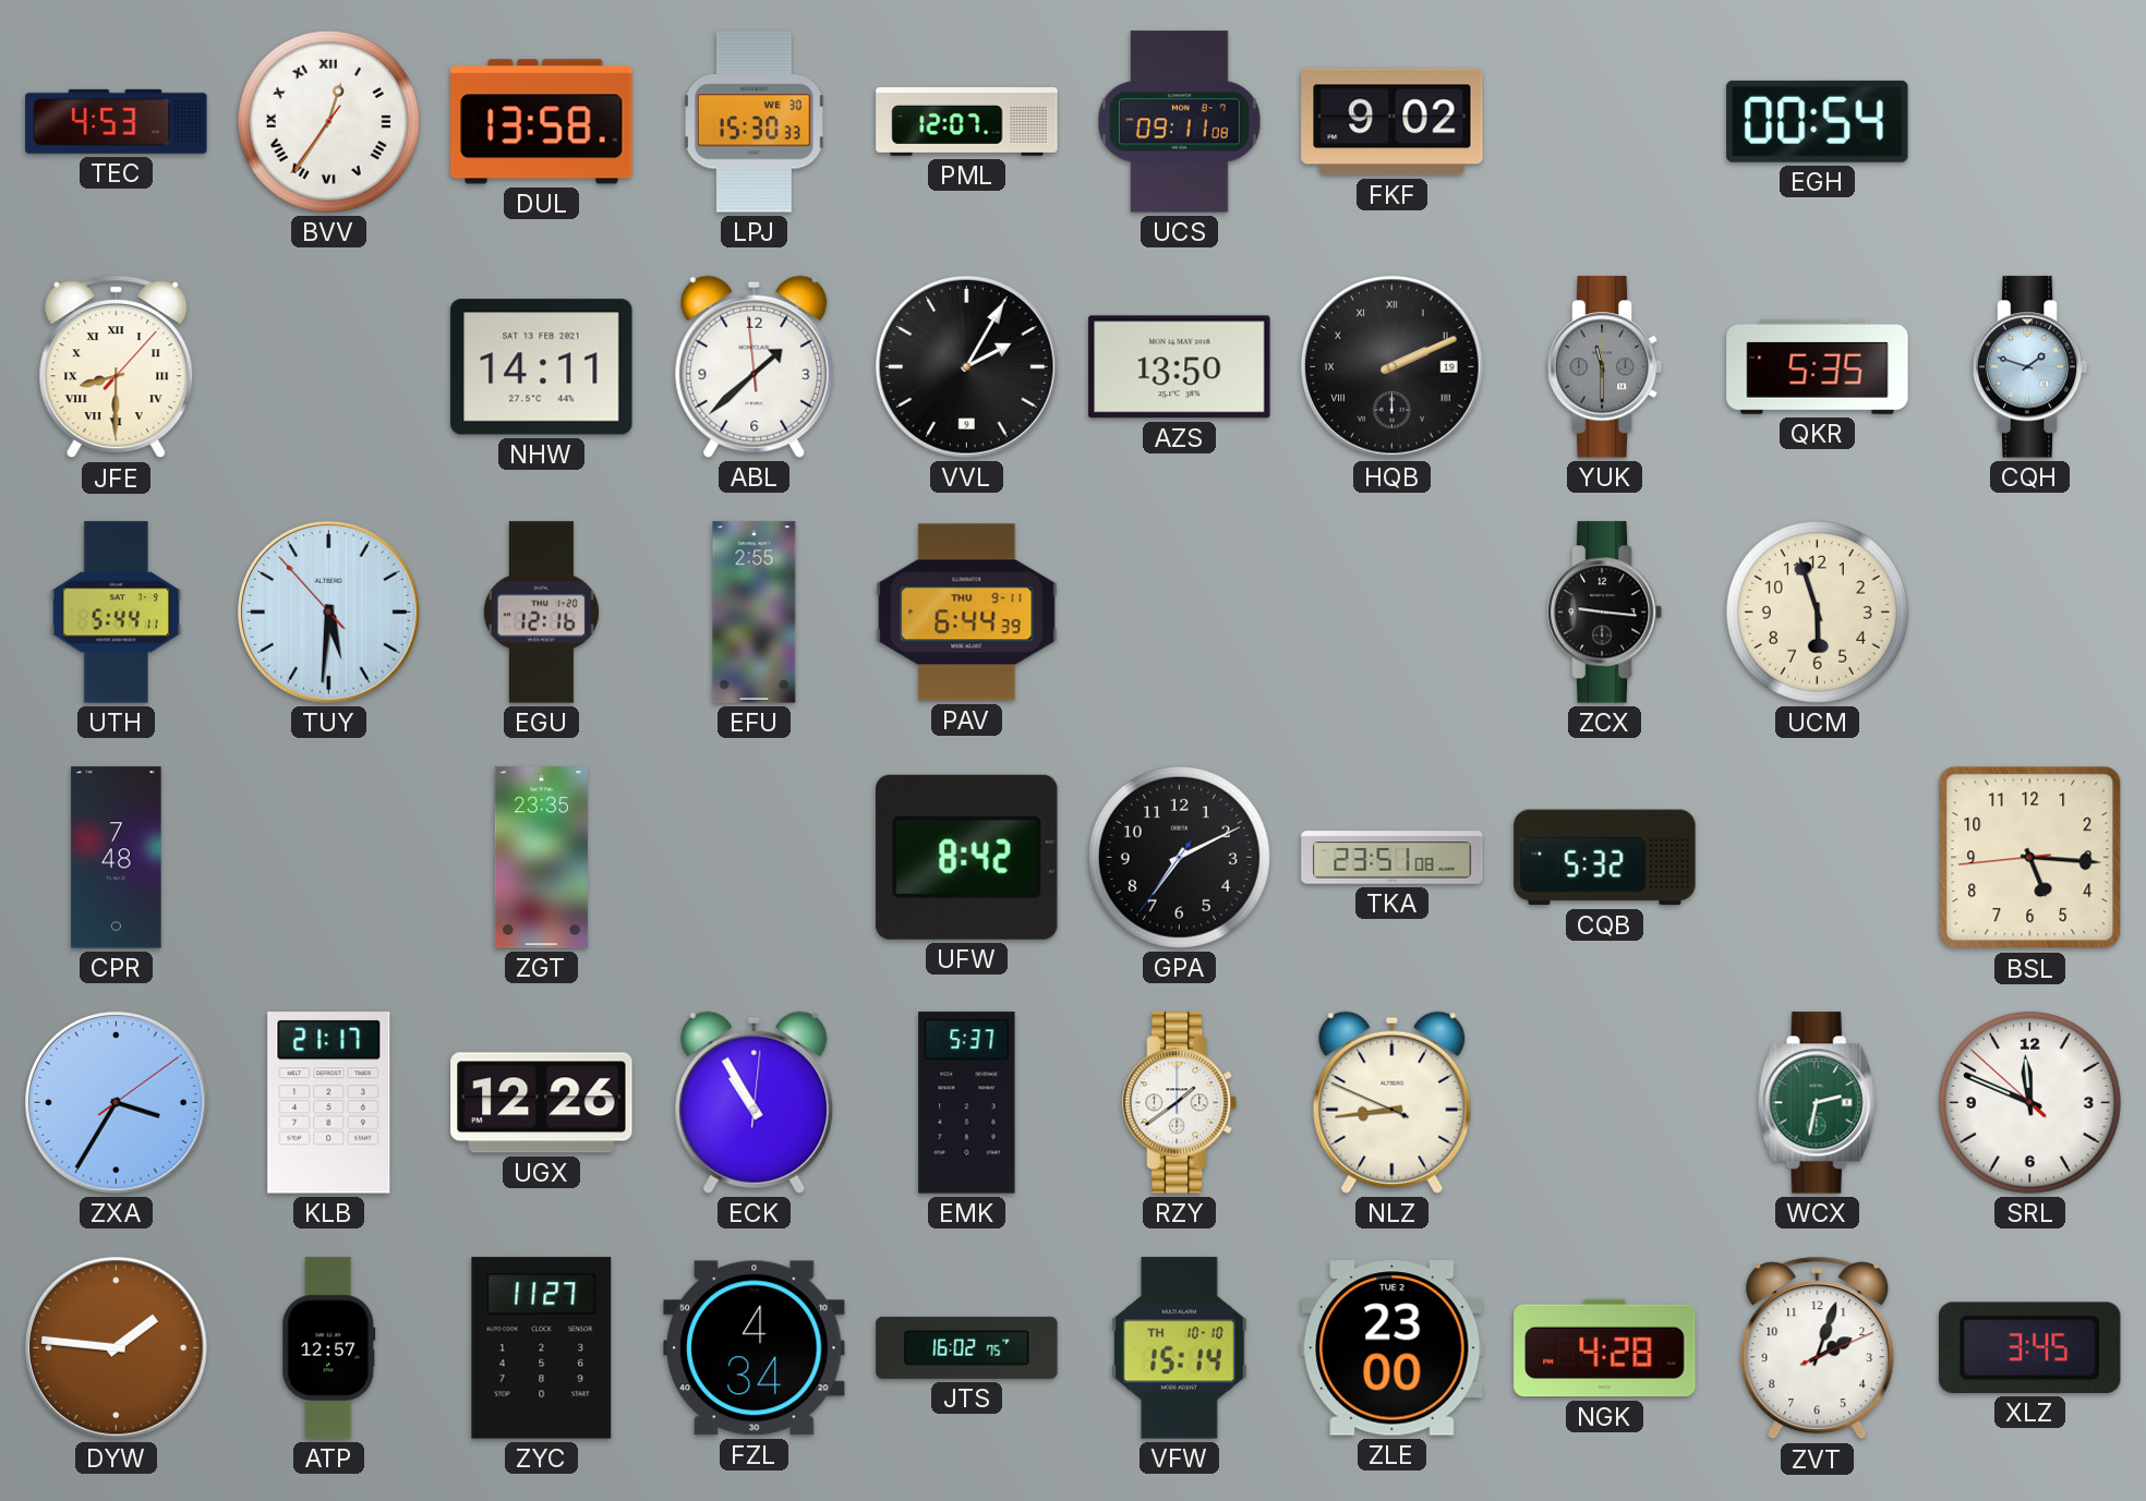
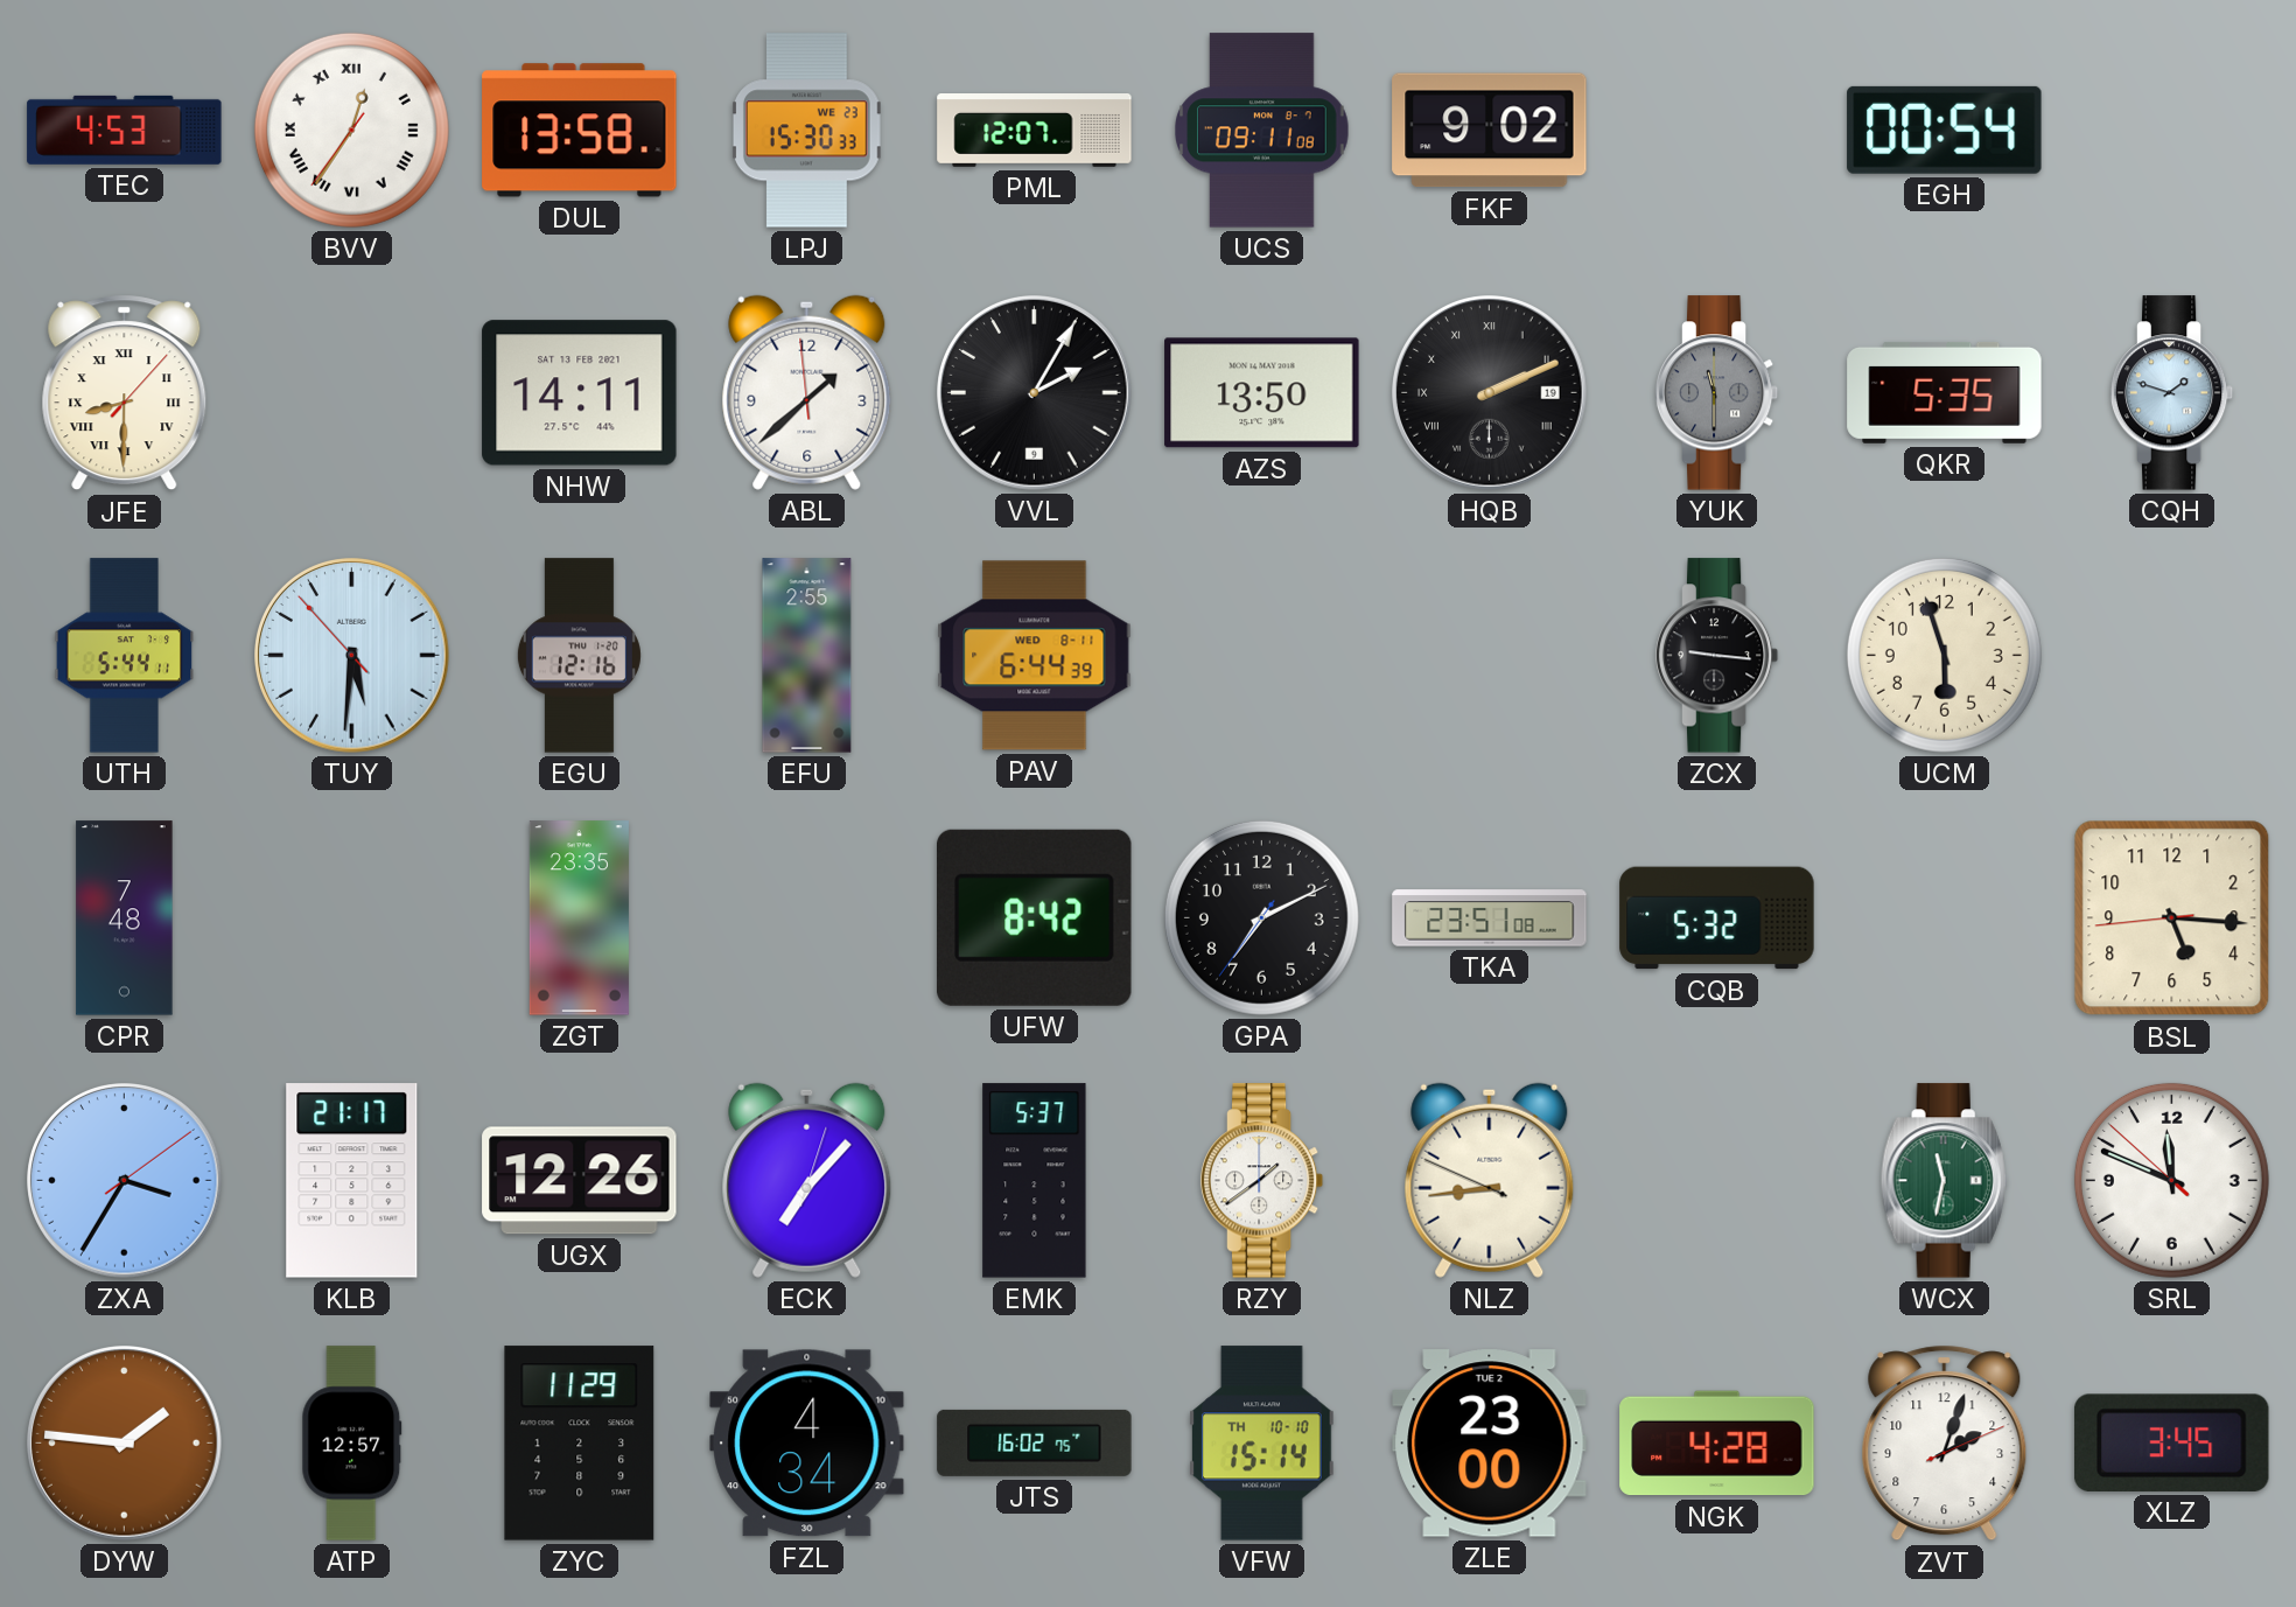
LPJ date: WE 30 -> WE 23 (806, 131)
PAV date: THU 9-11 -> WED 8-11 (1035, 656)
ECK: 10:55 -> 7:07 (807, 1180)
WCX: 2:32 -> 11:32 (1944, 1181)
ZYC: 11:27 -> 11:29 (580, 1444)
